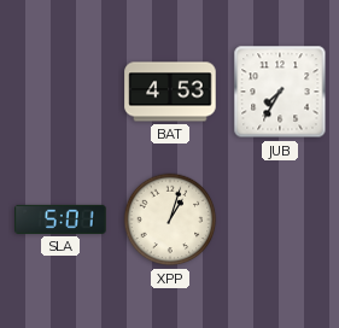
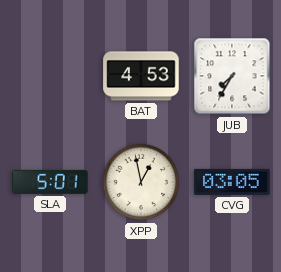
XPP: 1:03 -> 12:58 (141, 182)
CVG: none -> 03:05 (232, 182)
